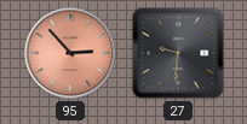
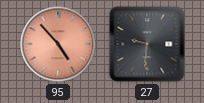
95: 2:53 -> 4:53 (58, 44)
